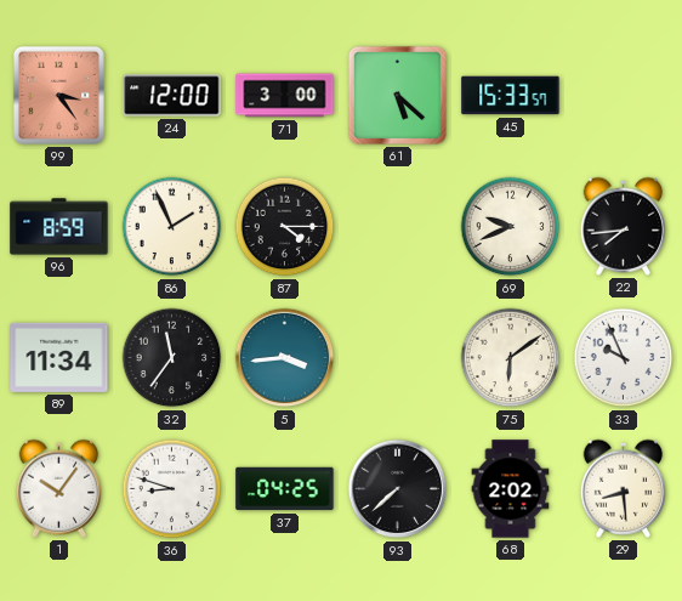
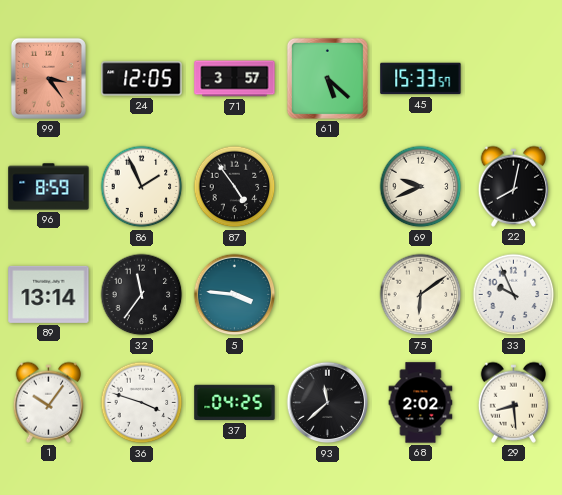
24: 12:00 -> 12:05 (142, 79)
71: 3:00 -> 3:57 (235, 79)
87: 4:15 -> 4:54 (235, 187)
22: 7:44 -> 8:02 (514, 186)
89: 11:34 -> 13:14 (49, 294)
5: 3:44 -> 3:46 (235, 295)
36: 8:48 -> 3:48 (142, 403)
93: 7:38 -> 11:38 (328, 403)
